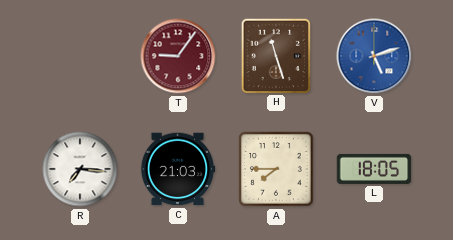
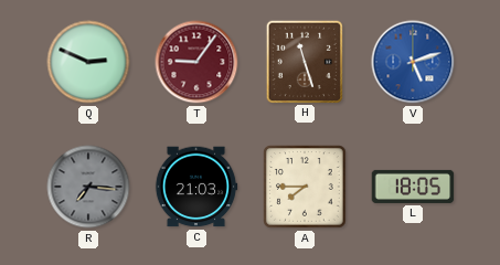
Q: none -> 2:49 (88, 62)
R dial: white -> grey (88, 187)
